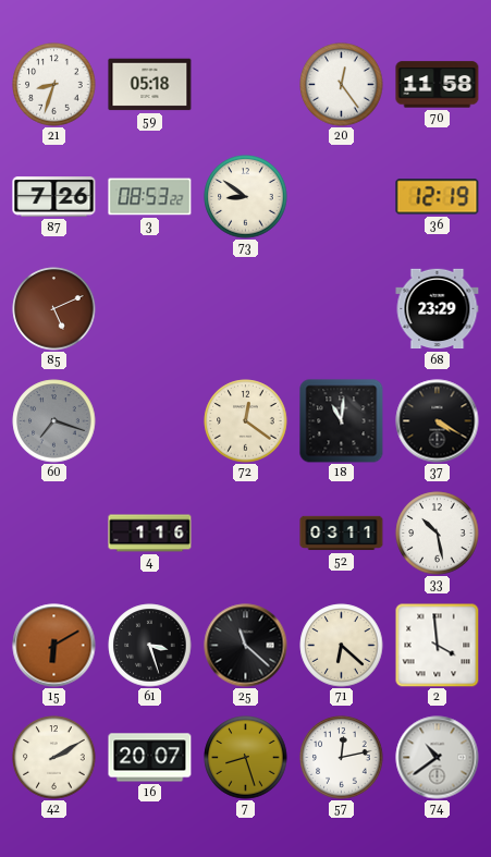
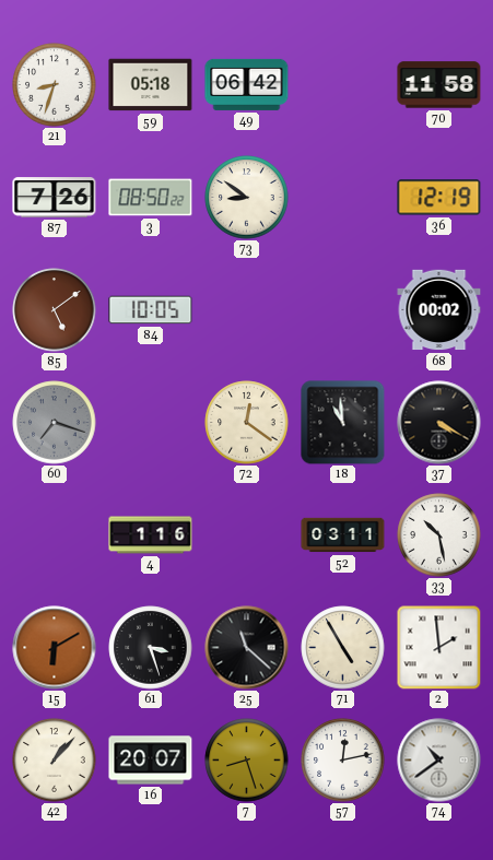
49: none -> 06:42 (247, 84)
20: 12:24 -> none (342, 85)
3: 08:53 -> 08:50 (151, 198)
85: 5:11 -> 5:09 (55, 310)
84: none -> 10:05 (151, 310)
68: 23:29 -> 00:02 (439, 310)
18: 11:01 -> 10:59 (343, 423)
71: 6:22 -> 4:55 (343, 648)
2: 3:59 -> 1:59 (438, 647)
42: 2:10 -> 1:07 (55, 761)
